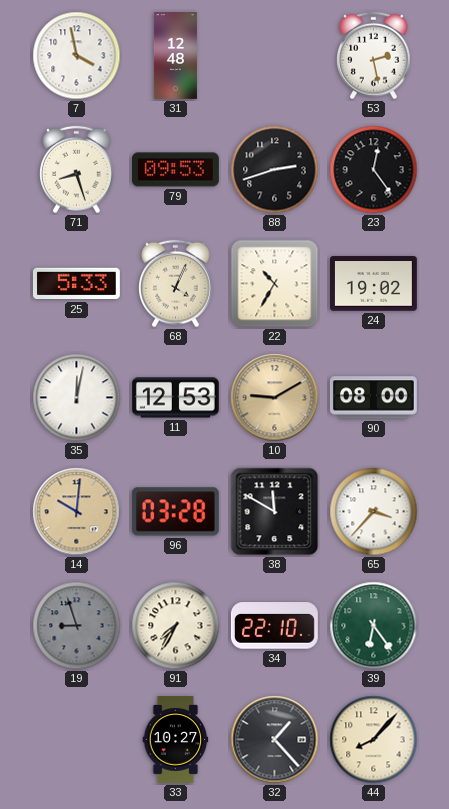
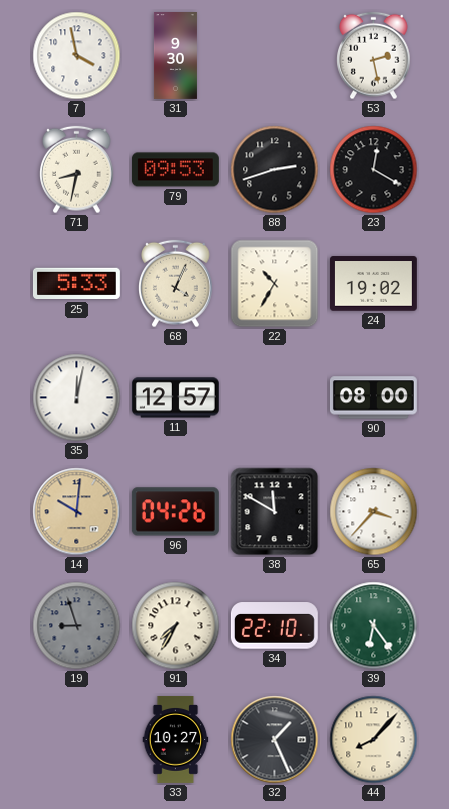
31: 12:48 -> 9:30 (175, 56)
71: 8:27 -> 8:32 (77, 170)
23: 12:24 -> 12:20 (374, 170)
11: 12:53 -> 12:57 (175, 398)
10: 9:10 -> none (275, 398)
96: 03:28 -> 04:26 (175, 512)
32: 1:23 -> 1:26 (275, 740)
